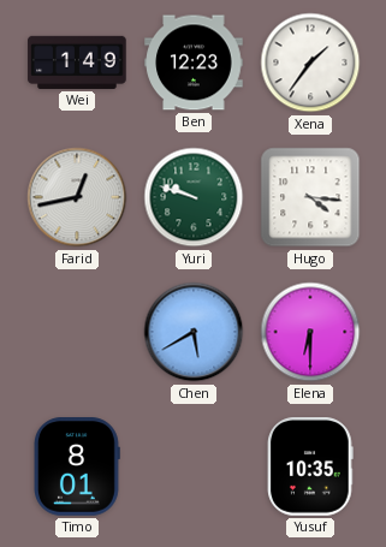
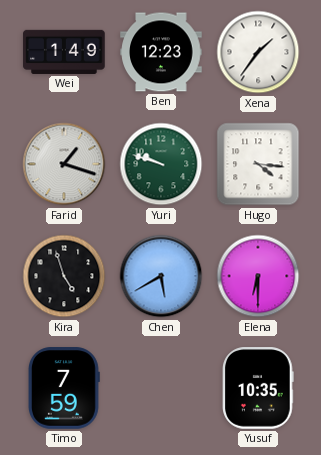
Farid: 12:43 -> 1:18 (64, 164)
Kira: none -> 4:57 (64, 276)
Timo: 8:01 -> 7:59 (64, 388)
